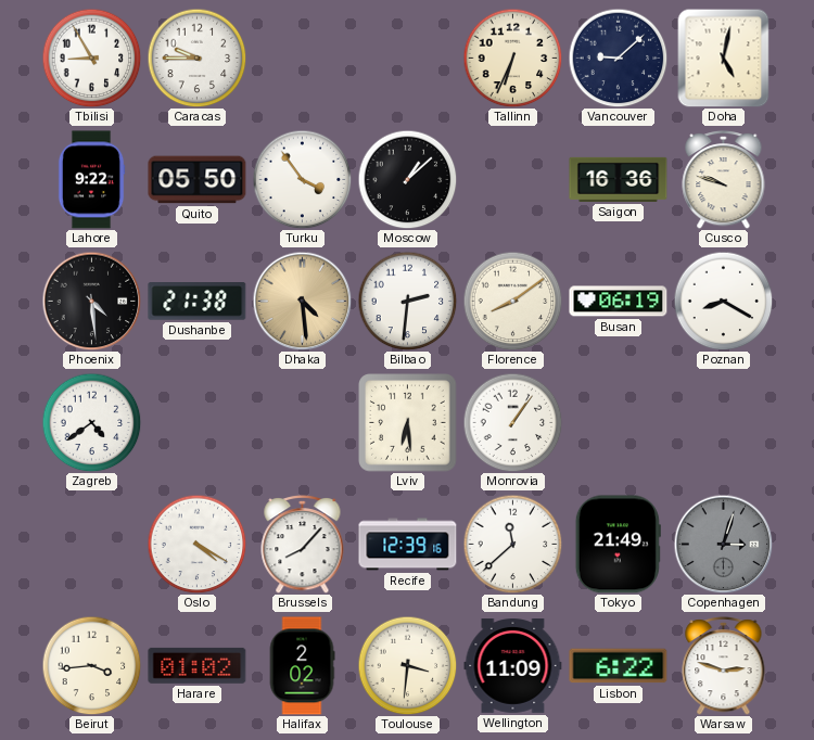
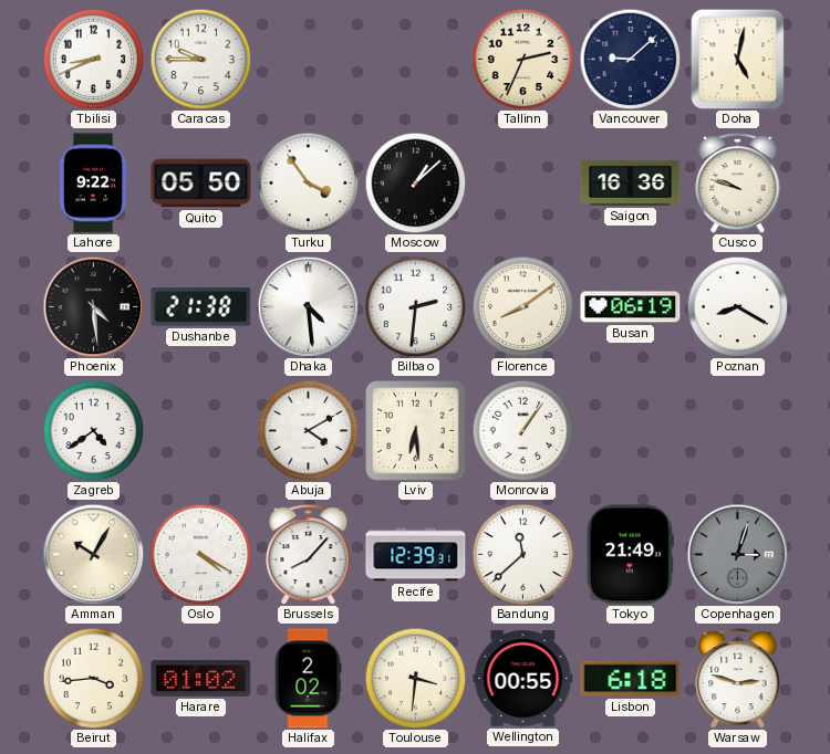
Tbilisi: 8:55 -> 8:41 (93, 59)
Tallinn: 6:34 -> 2:34 (522, 59)
Dhaka dial: champagne -> white (308, 306)
Abuja: none -> 4:10 (308, 430)
Amman: none -> 10:05 (93, 554)
Recife: 12:39:16 -> 12:39:31 (416, 555)
Wellington: 11:09 -> 00:55 (523, 679)
Lisbon: 6:22 -> 6:18 (631, 679)
